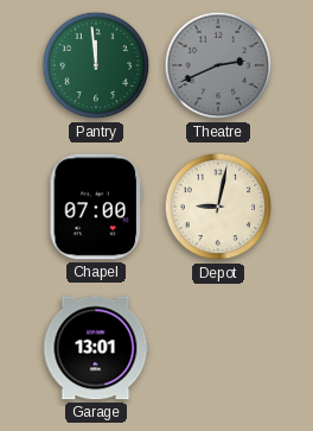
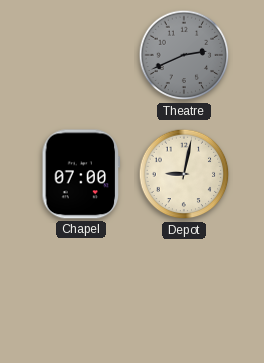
Pantry: 11:59 -> none (96, 65)
Garage: 13:01 -> none (96, 348)
